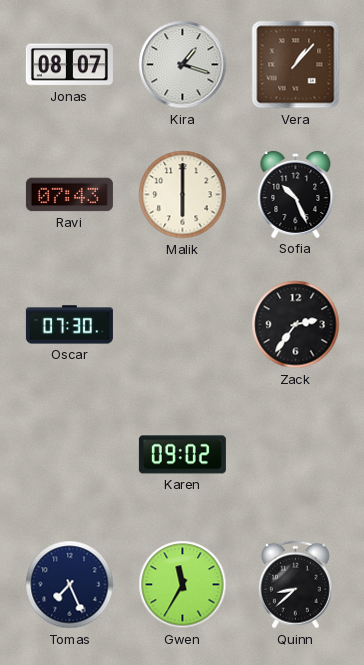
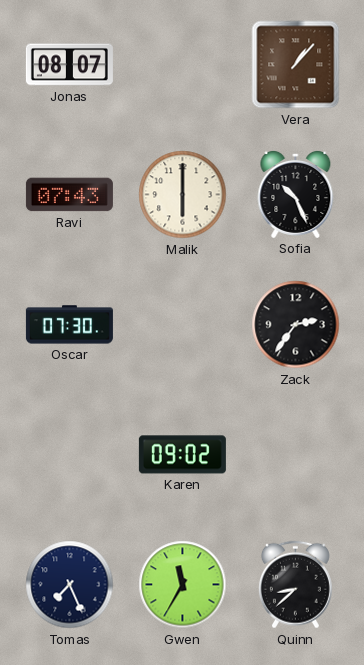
Kira: 1:18 -> none (183, 65)
